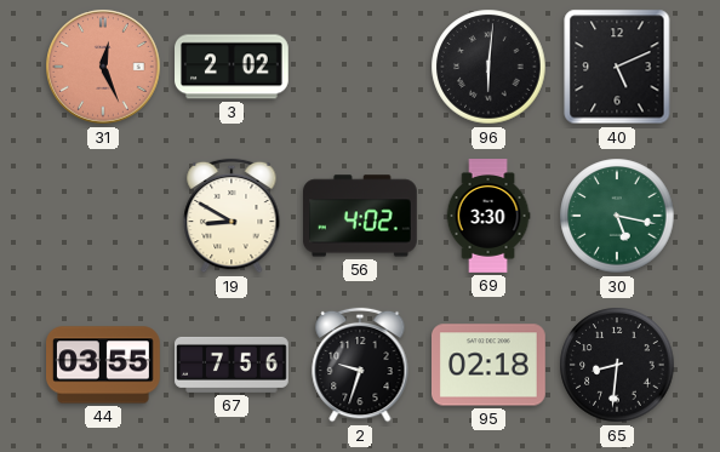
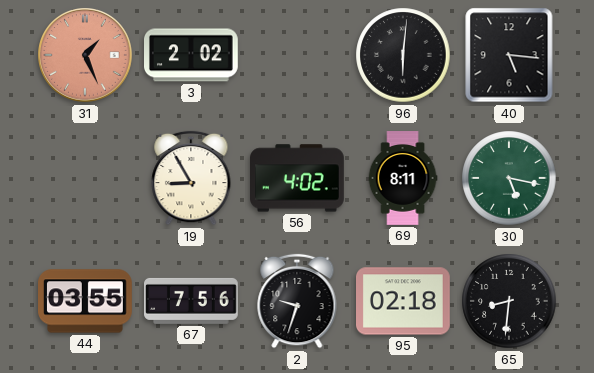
31: 12:26 -> 1:26 (86, 56)
40: 5:11 -> 5:16 (509, 55)
19: 8:50 -> 8:55 (191, 178)
69: 3:30 -> 8:11 (403, 178)
